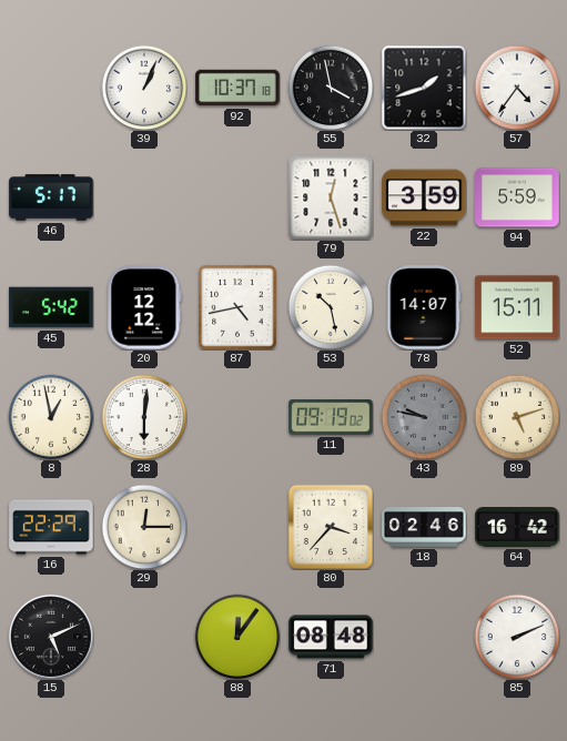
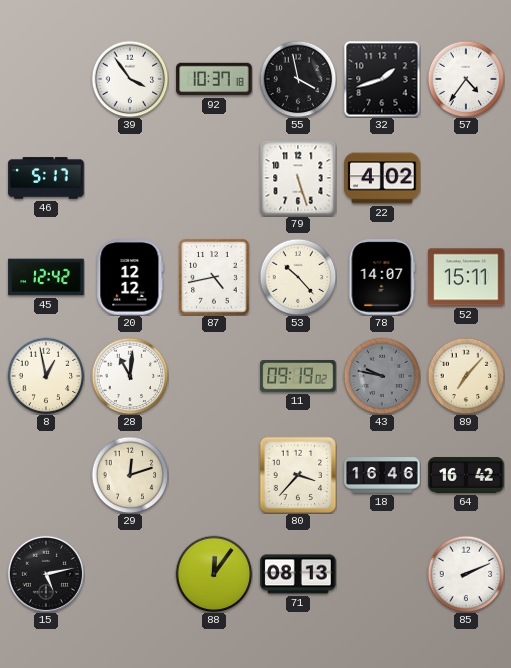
39: 1:04 -> 3:54 (130, 79)
79: 12:27 -> 5:27 (298, 178)
22: 3:59 -> 4:02 (382, 178)
94: 5:59 -> none (517, 197)
45: 5:42 -> 12:42 (46, 277)
53: 10:28 -> 10:23 (298, 277)
28: 6:01 -> 11:01 (130, 376)
89: 5:12 -> 7:07 (466, 376)
16: 22:29 -> none (51, 527)
29: 12:15 -> 12:12 (130, 475)
18: 02:46 -> 16:46 (382, 476)
15: 5:11 -> 5:13 (46, 574)
71: 08:48 -> 08:13 (298, 574)
